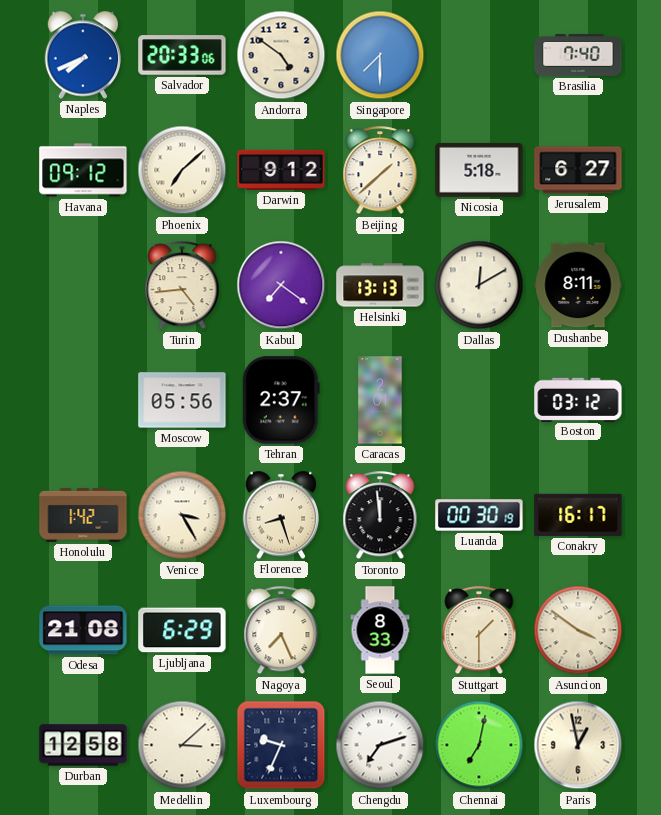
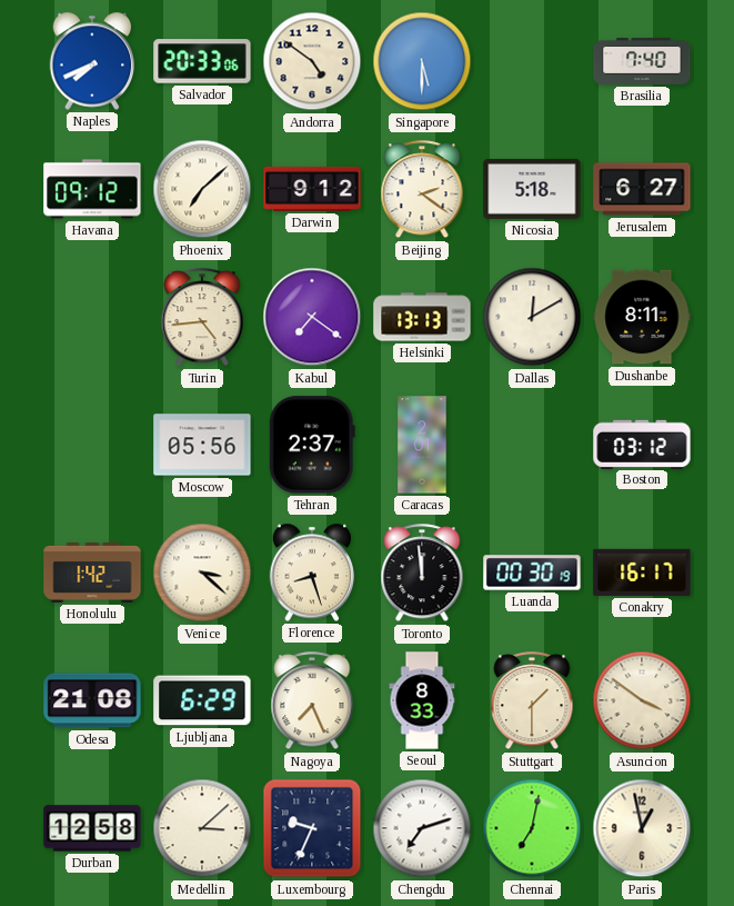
Singapore: 7:30 -> 5:30 (422, 61)
Beijing: 1:38 -> 2:21 (422, 190)
Venice: 3:25 -> 3:22 (202, 573)
